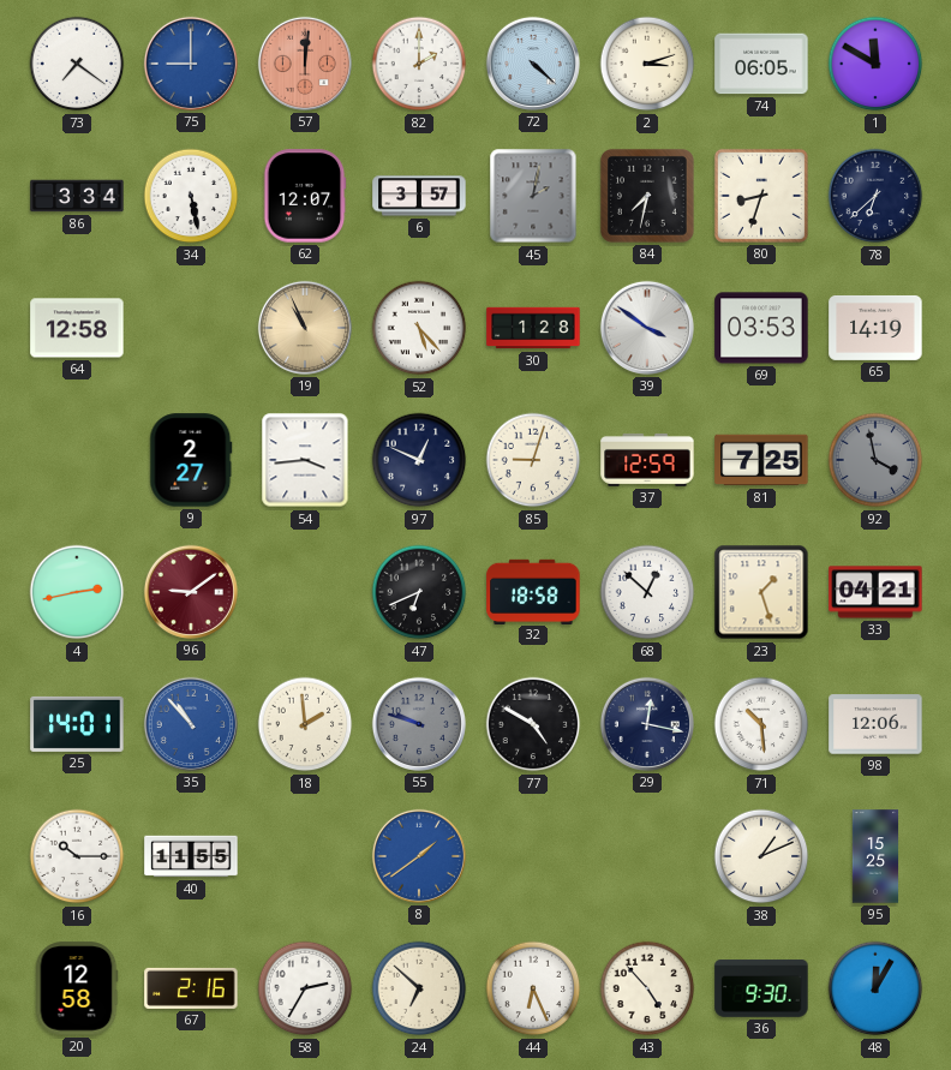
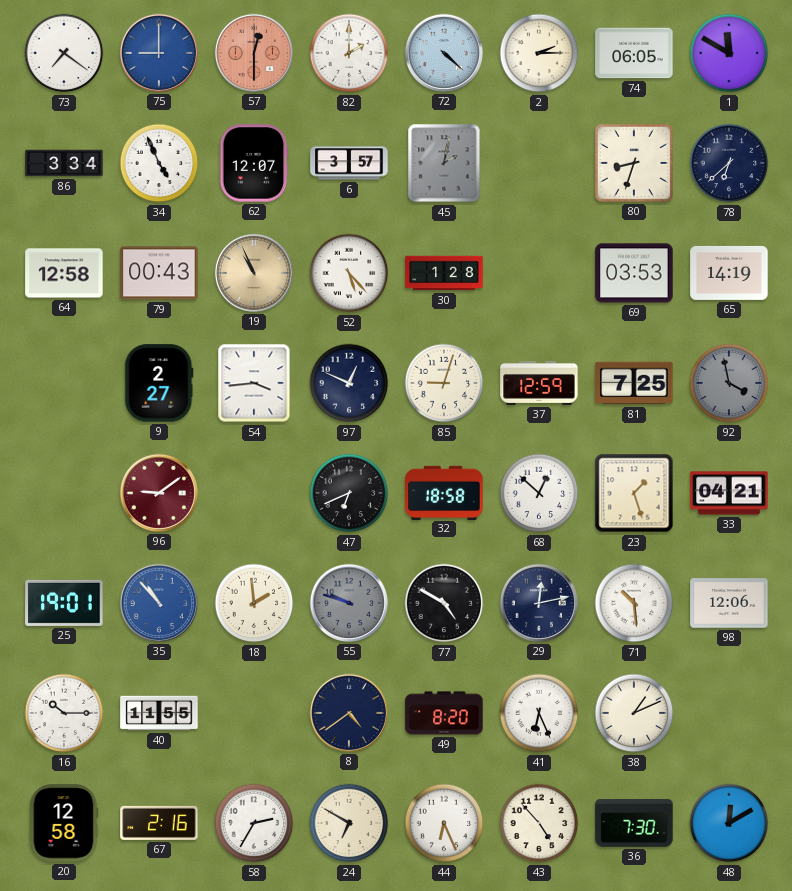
57: 12:01 -> 12:30 (254, 53)
2: 3:12 -> 2:15 (539, 53)
34: 5:28 -> 4:56 (159, 163)
84: 7:32 -> none (647, 196)
79: none -> 00:43 (159, 273)
39: 3:51 -> none (647, 328)
4: 2:43 -> none (77, 592)
25: 14:01 -> 19:01 (64, 603)
29: 12:17 -> 12:13 (539, 603)
8: 1:39 -> 4:39 (349, 713)
8 dial: blue -> navy (349, 713)
49: none -> 8:20 (444, 713)
41: none -> 6:26 (539, 713)
95: 15:25 -> none (875, 856)
24: 6:52 -> 6:50 (349, 823)
36: 9:30 -> 7:30 (634, 823)
48: 12:05 -> 12:10 (729, 823)
